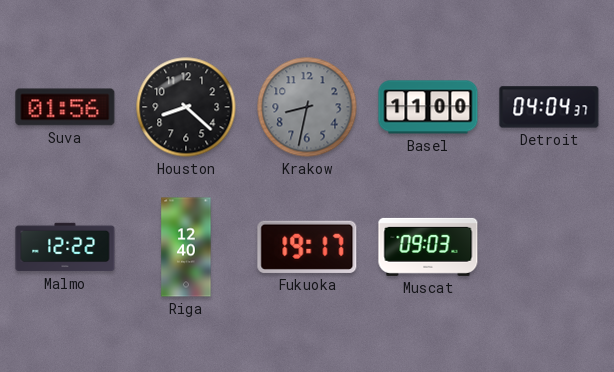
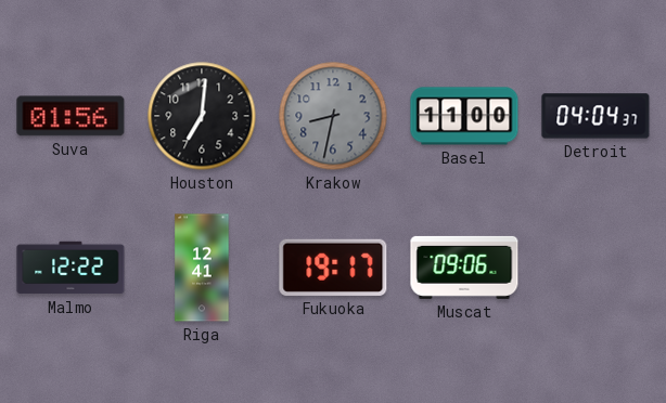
Houston: 8:22 -> 7:01 (202, 116)
Riga: 12:40 -> 12:41 (202, 268)
Muscat: 09:03 -> 09:06 (464, 268)
